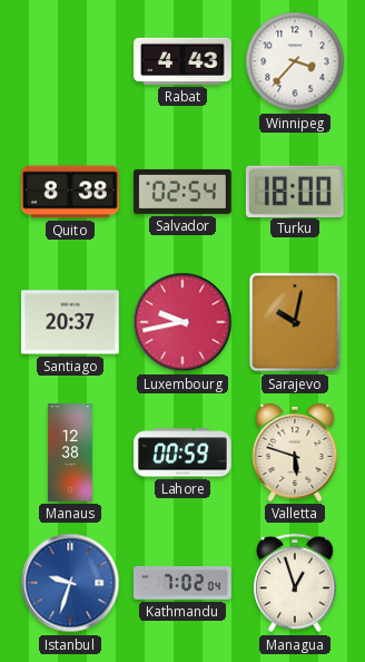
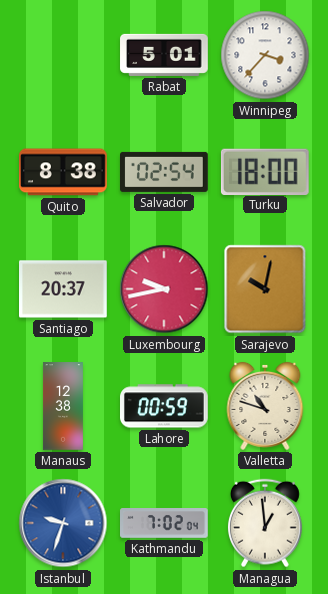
Rabat: 4:43 -> 5:01 (164, 55)
Valletta: 5:48 -> 10:48 (265, 406)
Managua: 12:57 -> 12:59 (265, 523)
